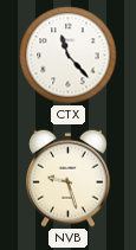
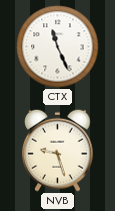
CTX: 11:23 -> 11:26 (58, 47)
